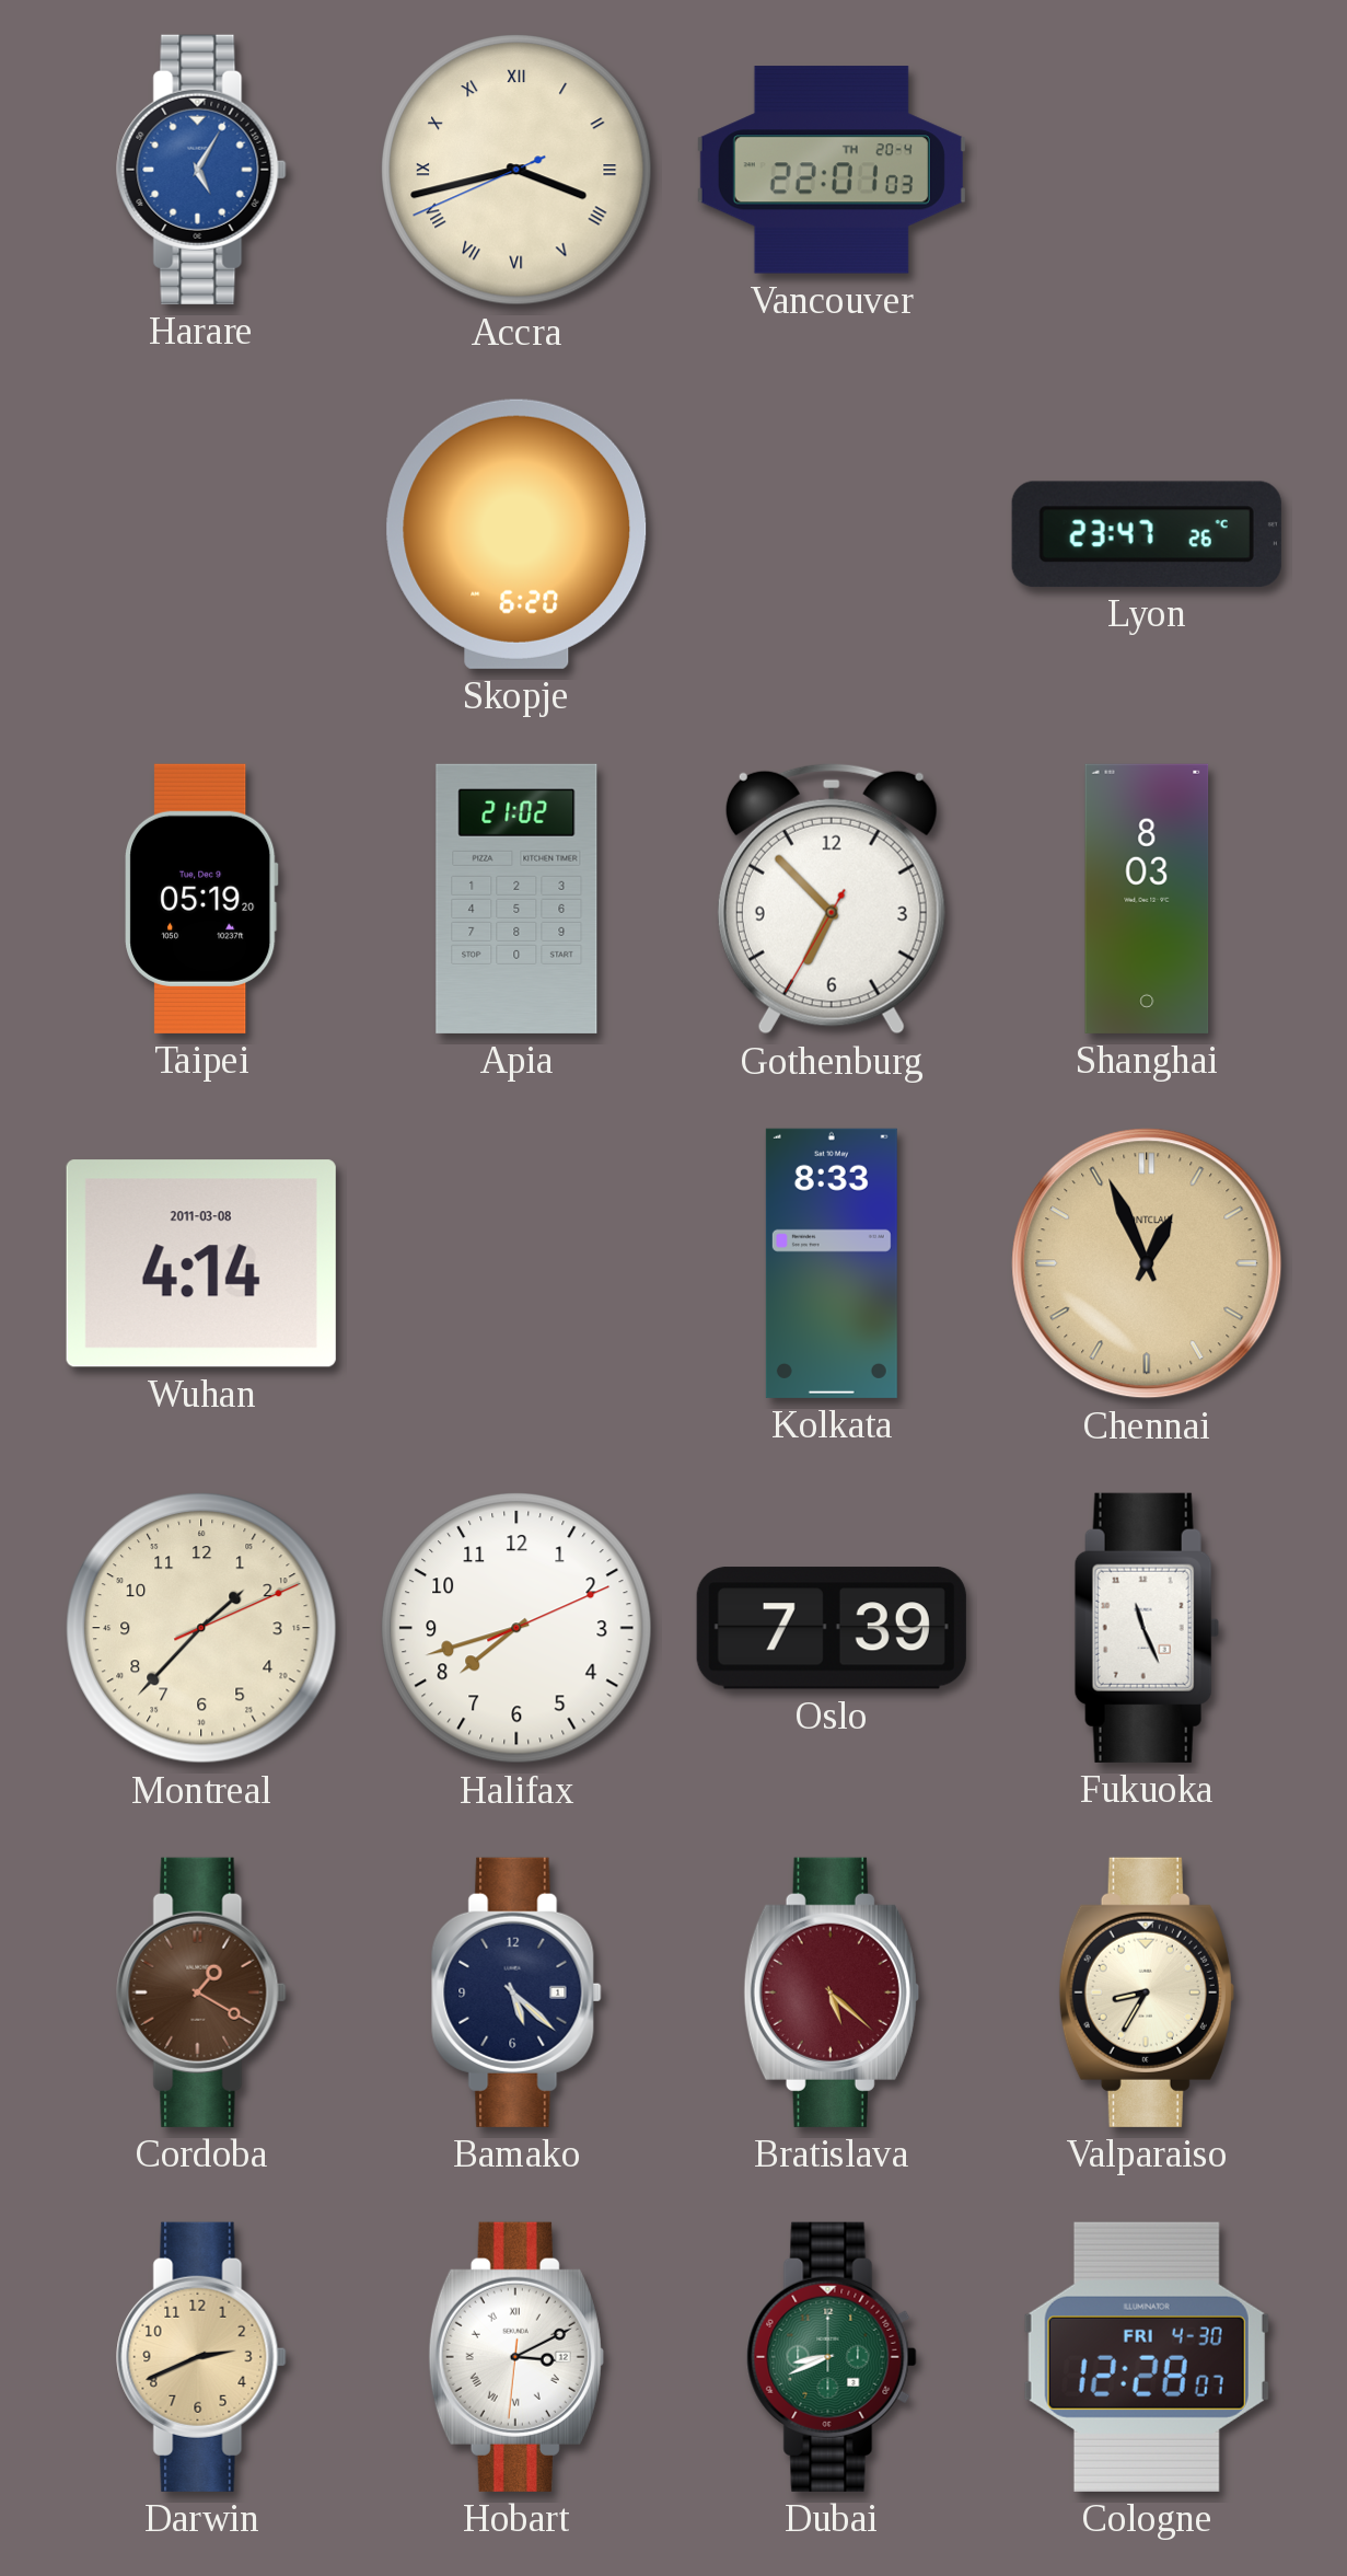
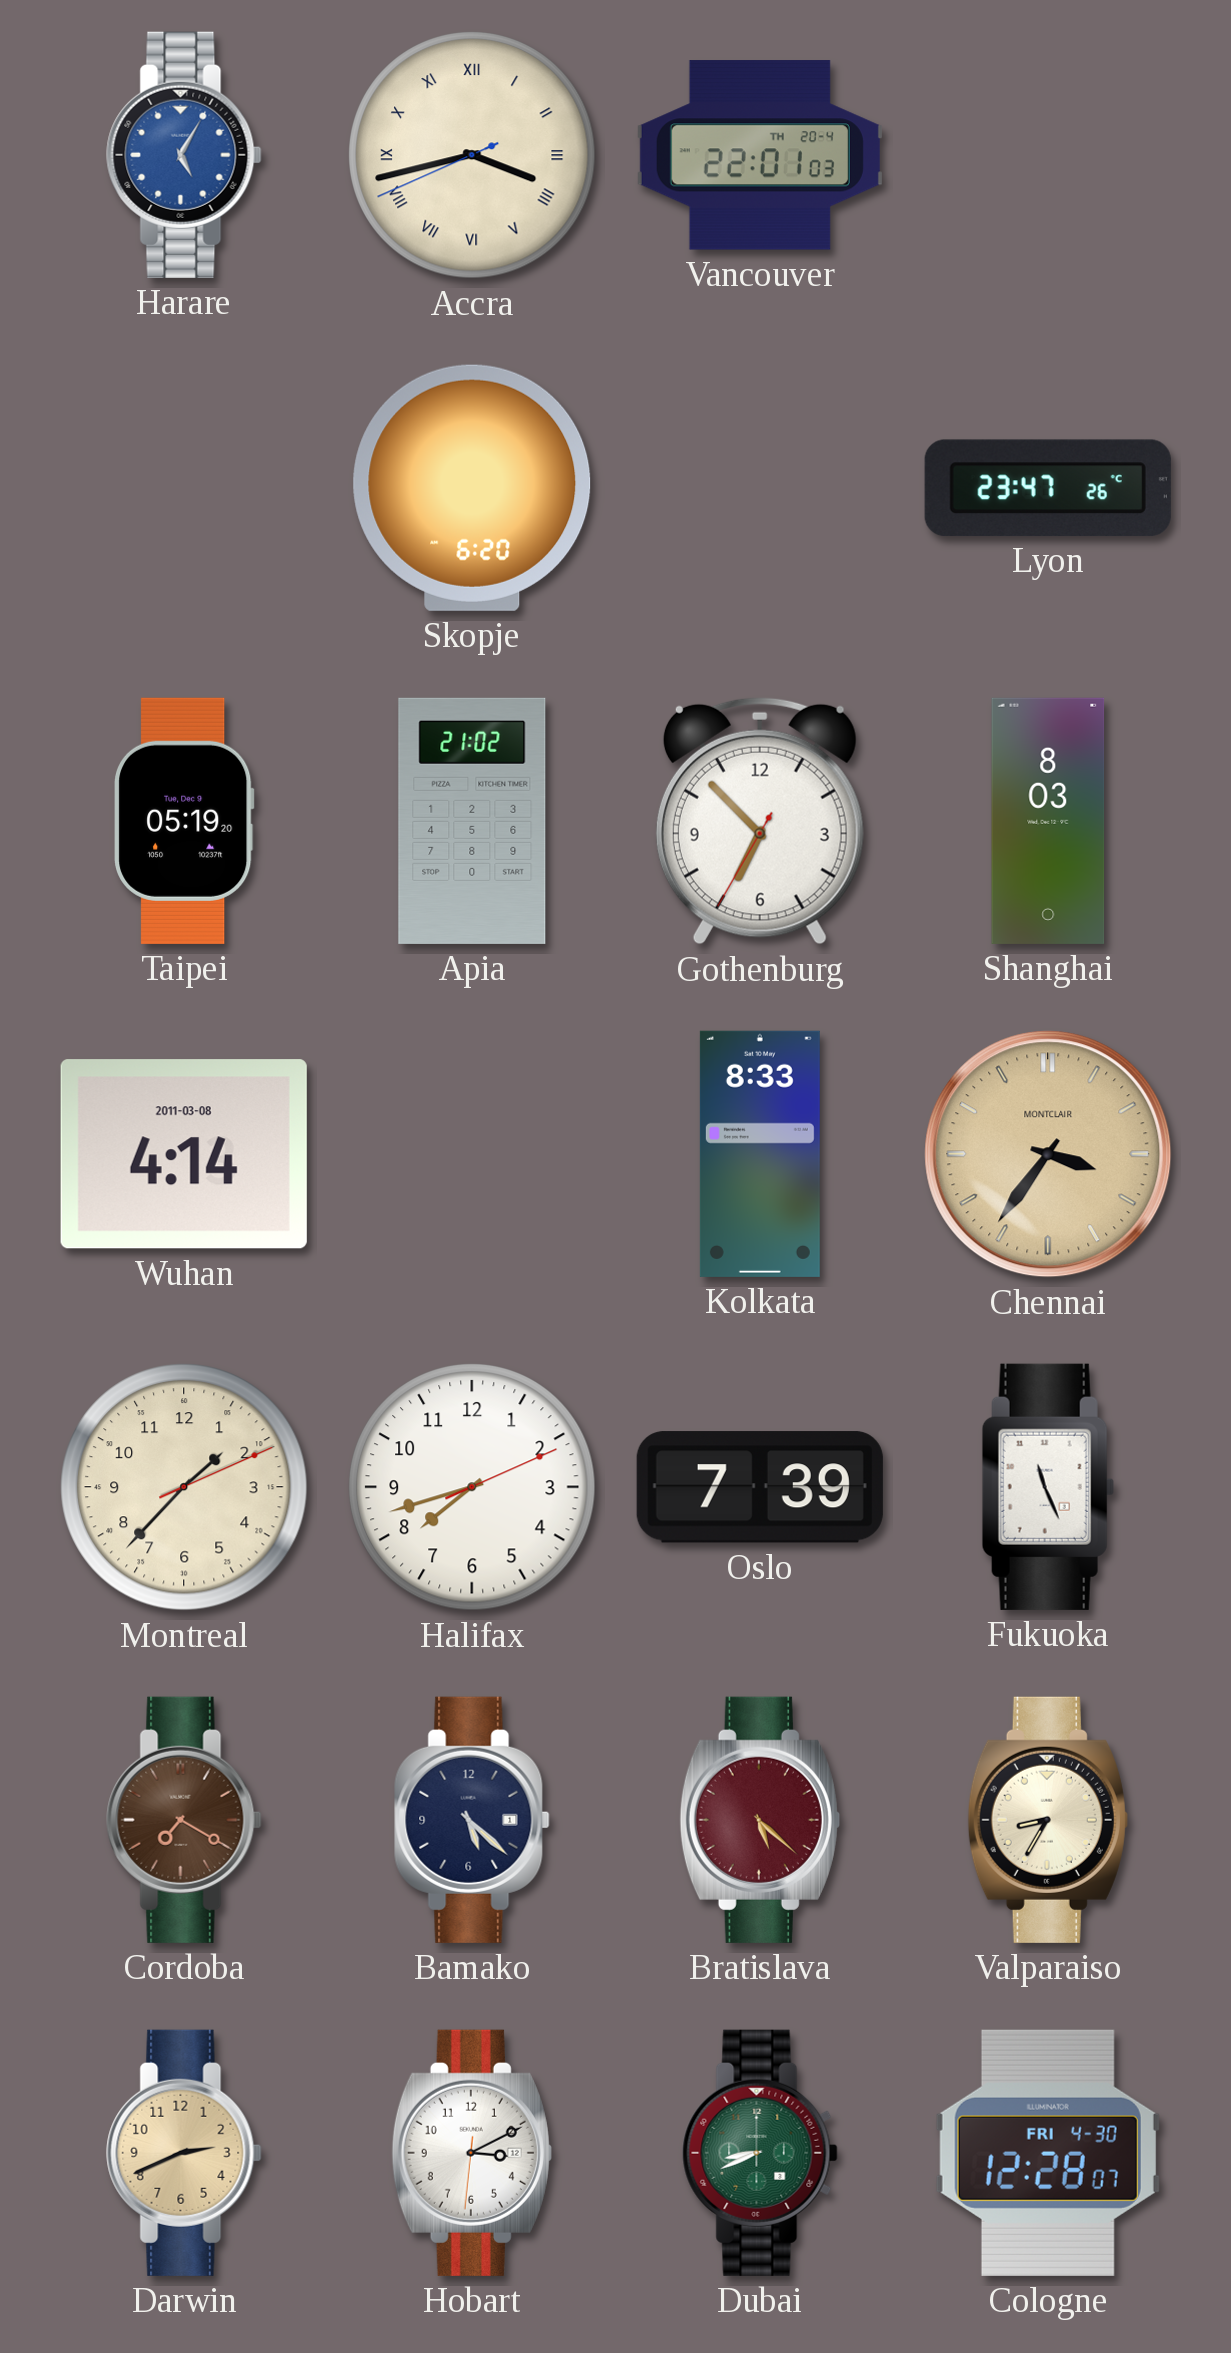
Chennai: 12:56 -> 3:36 (1048, 1154)
Cordoba: 1:20 -> 7:20 (184, 1820)
Hobart numerals: Roman -> Arabic (472, 2153)
